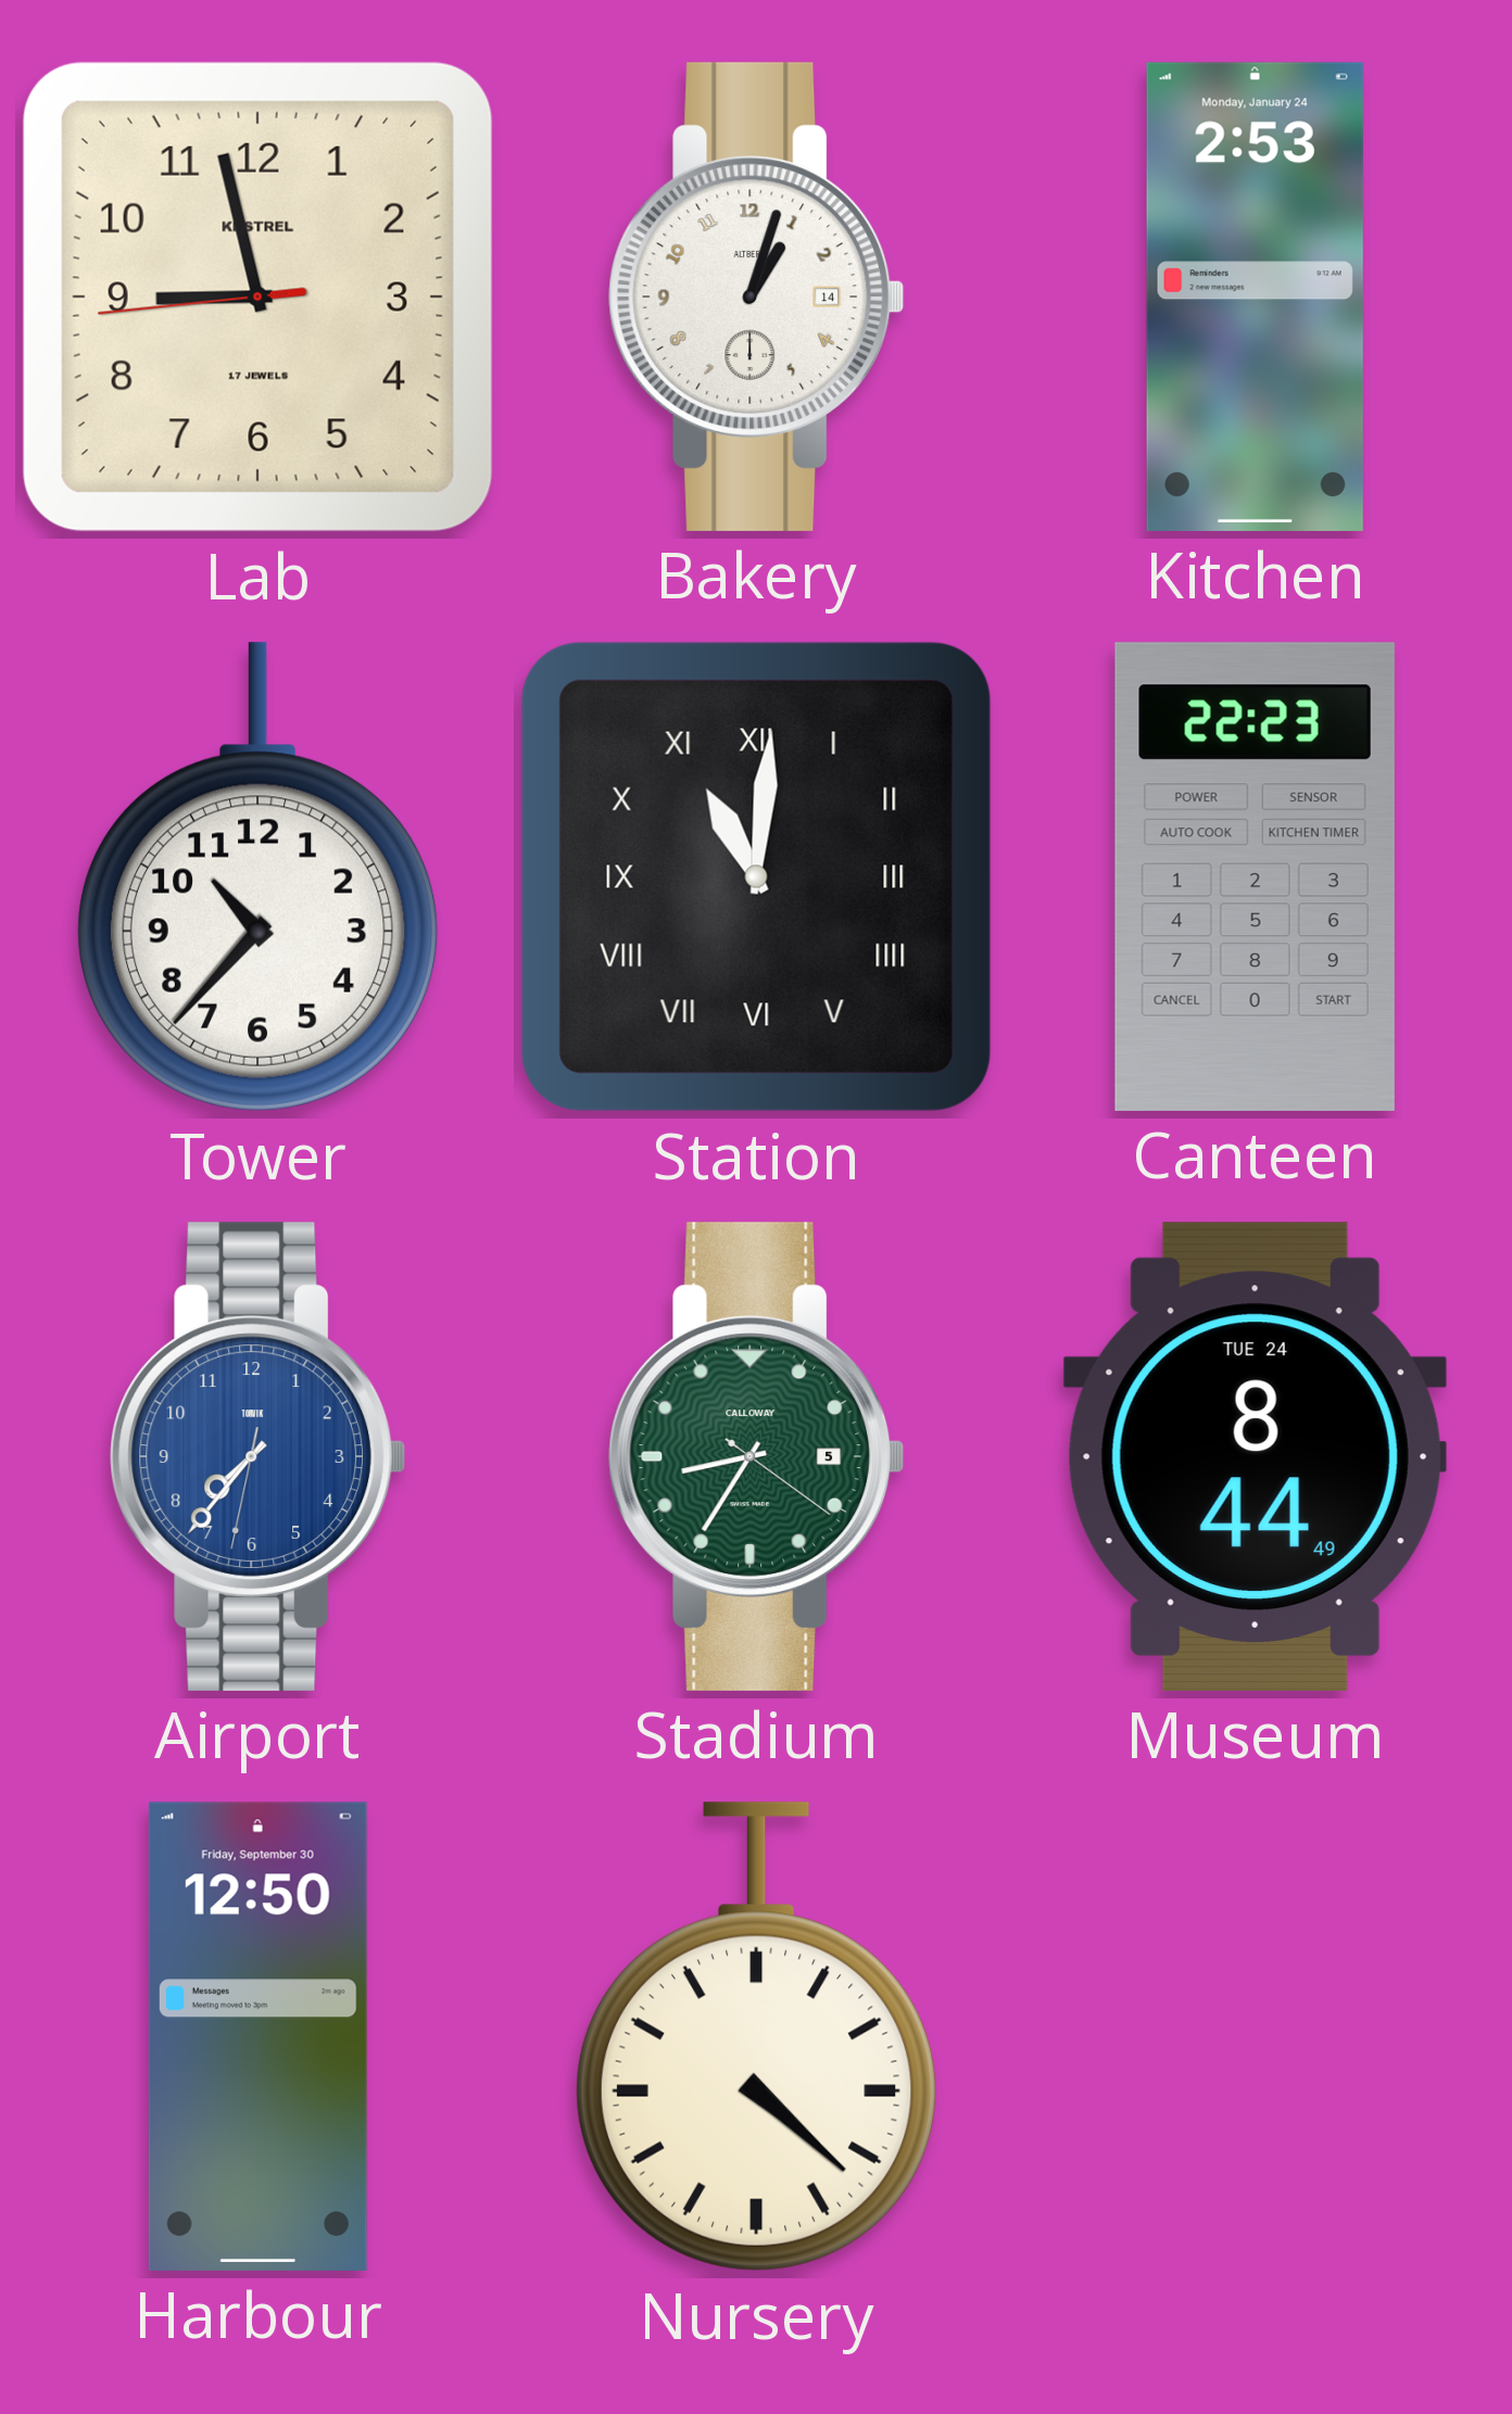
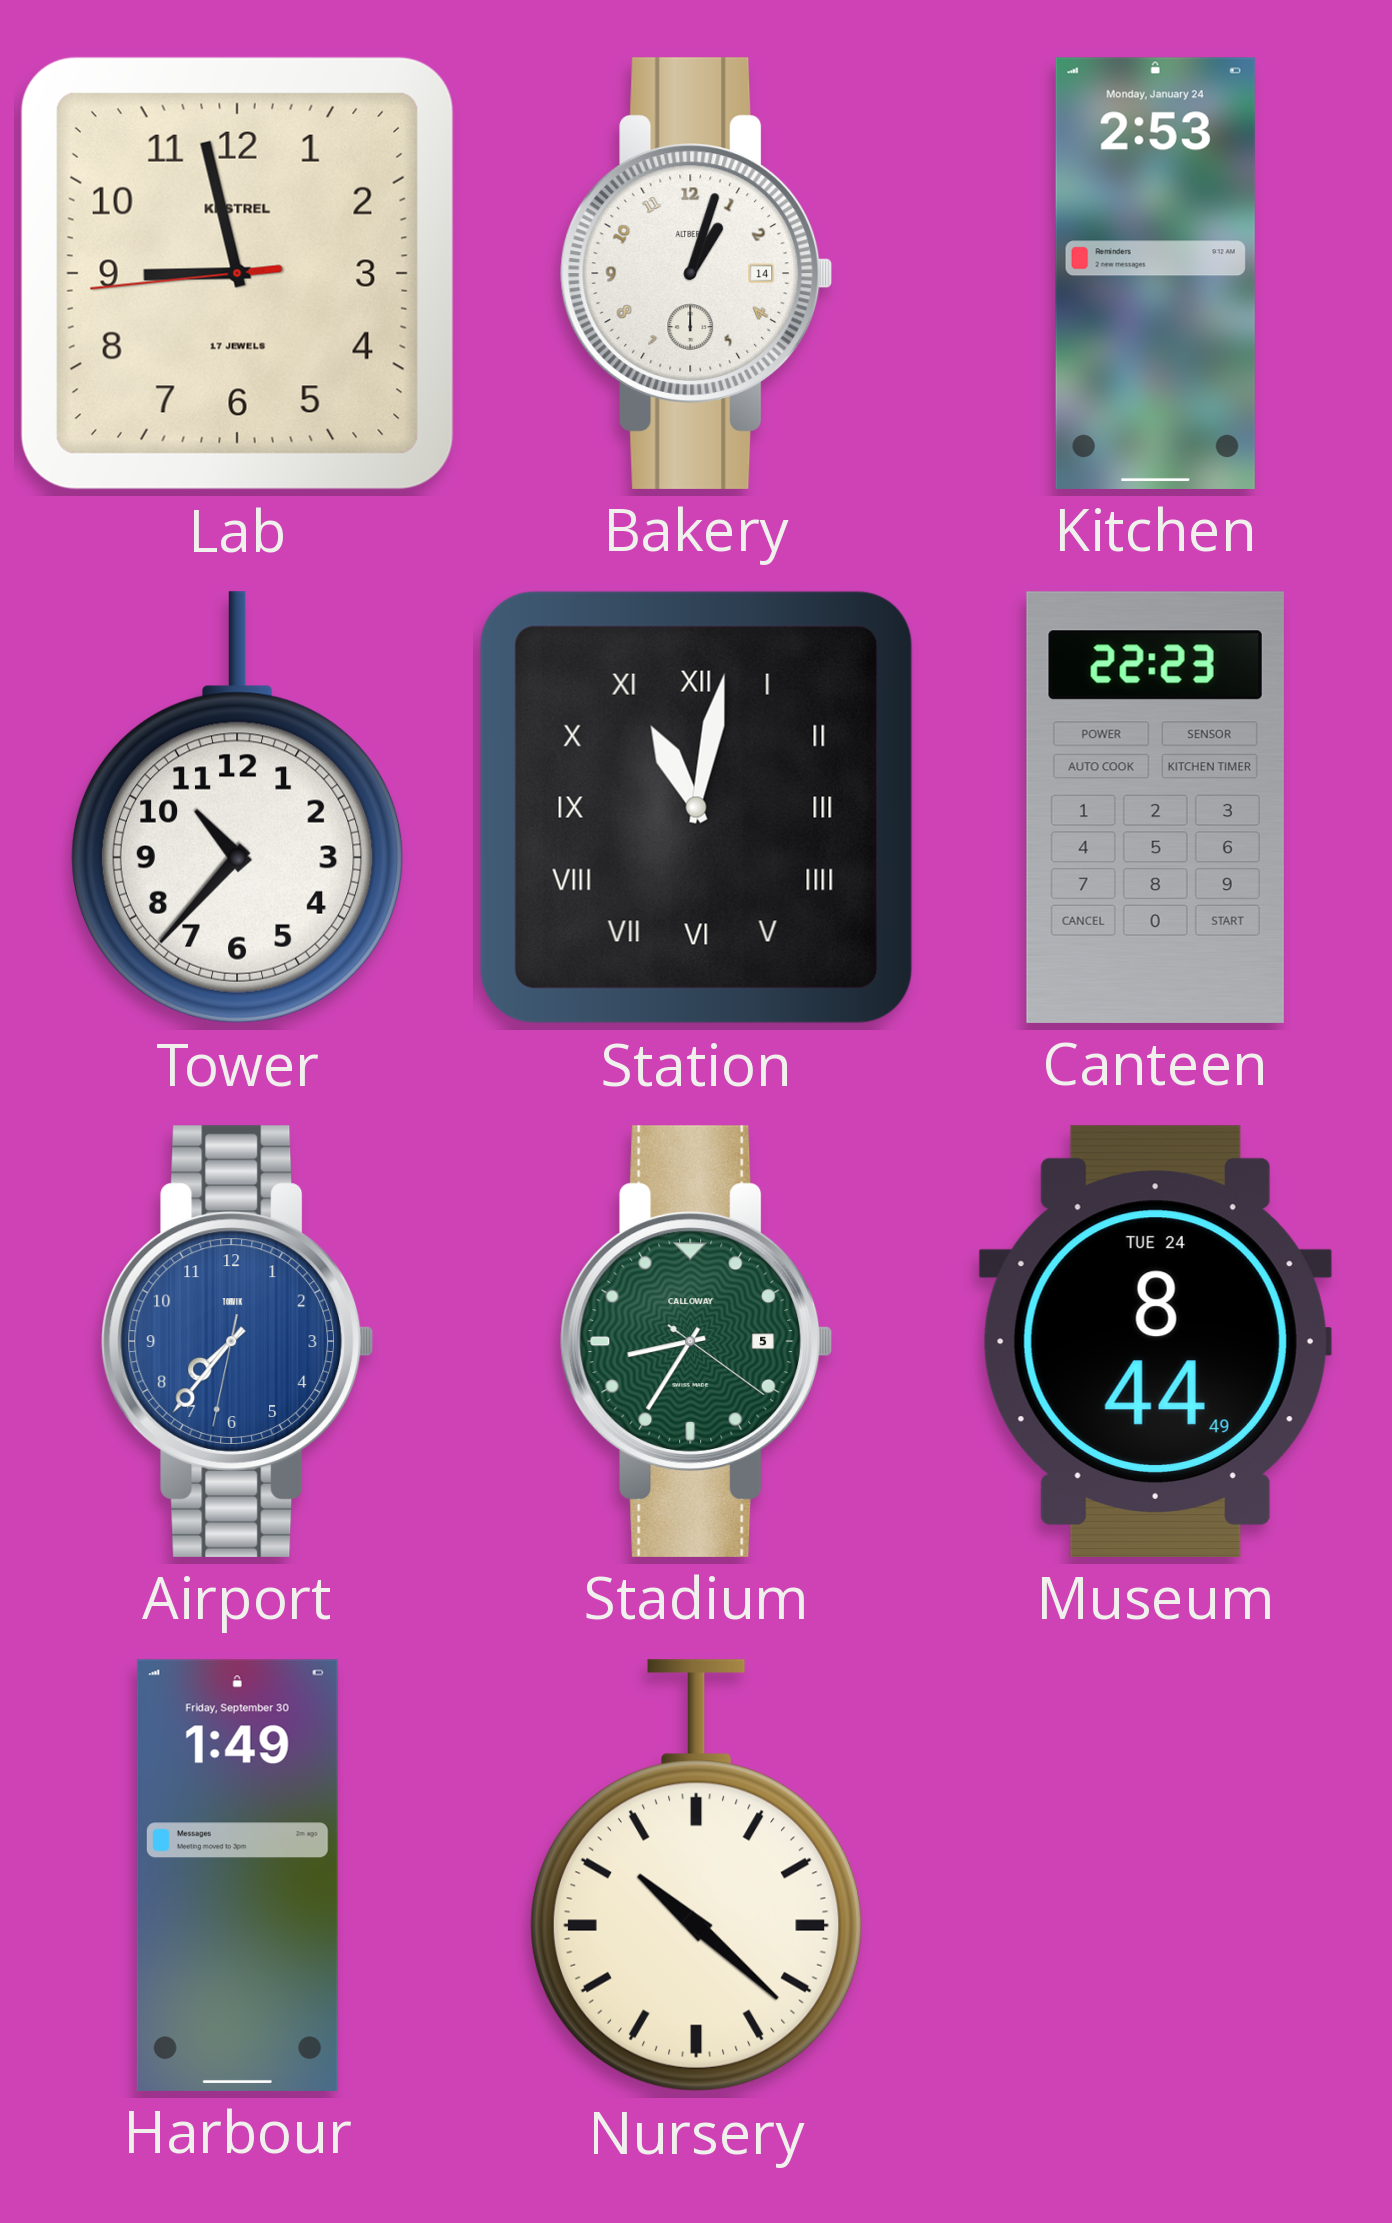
Station: 11:01 -> 11:02 (696, 807)
Harbour: 12:50 -> 1:49 (237, 1875)
Nursery: 4:22 -> 10:22 (696, 1876)
